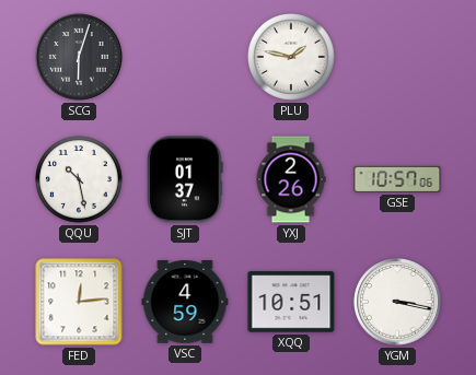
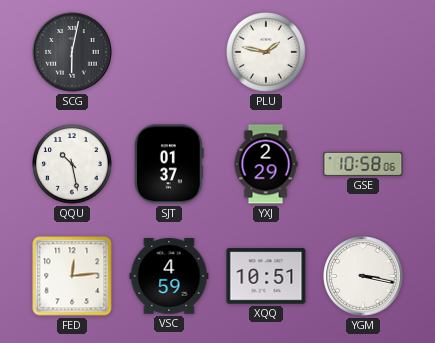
SCG: 6:03 -> 6:02 (72, 52)
YXJ: 2:26 -> 2:29 (266, 164)
GSE: 10:57 -> 10:58 (363, 164)
